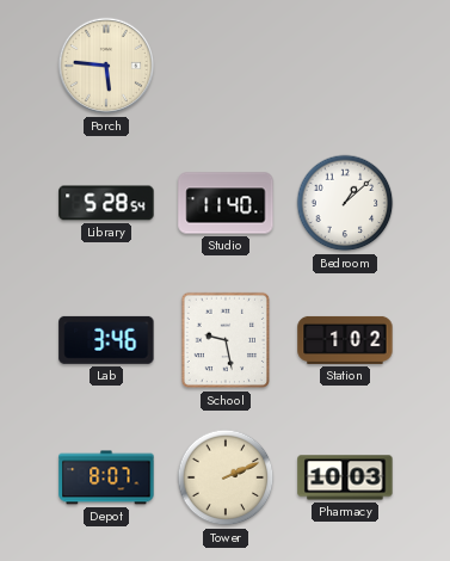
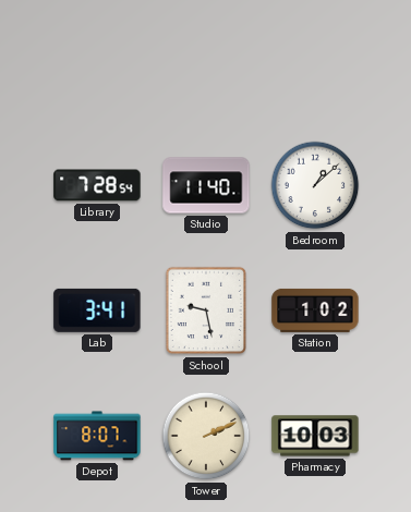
Porch: 5:46 -> none (106, 66)
Library: 5:28 -> 7:28 (97, 185)
Lab: 3:46 -> 3:41 (97, 310)
